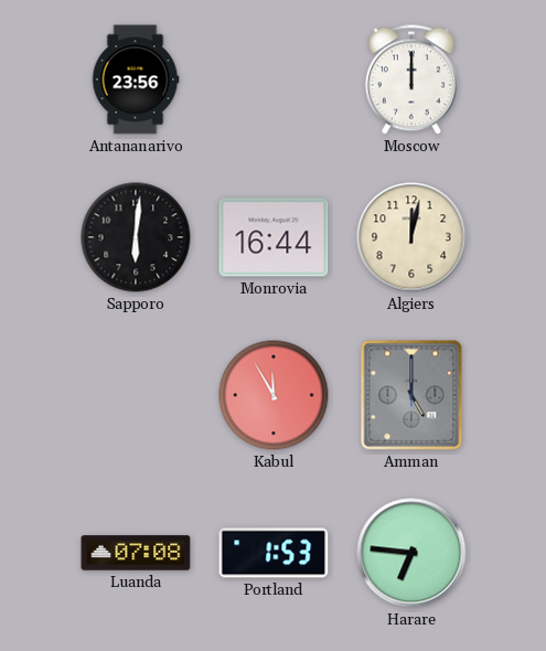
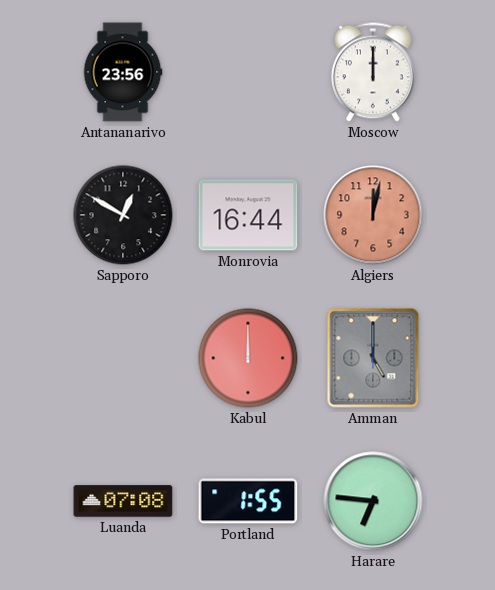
Sapporo: 6:01 -> 12:50 (123, 215)
Algiers dial: cream -> salmon (373, 215)
Kabul: 11:55 -> 12:00 (248, 358)
Portland: 1:53 -> 1:55 (248, 501)
